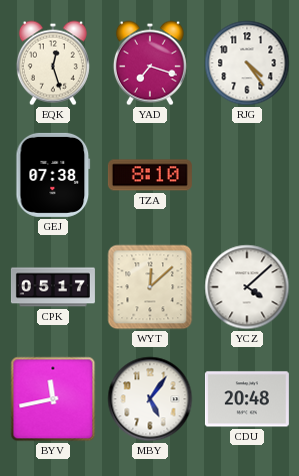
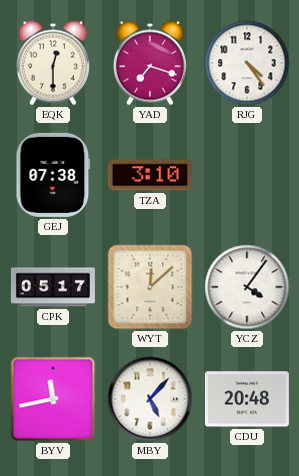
EQK: 12:27 -> 12:30 (53, 63)
TZA: 8:10 -> 3:10 (150, 175)
YCZ: 4:08 -> 4:06 (247, 287)
MBY: 5:06 -> 5:07 (150, 399)
